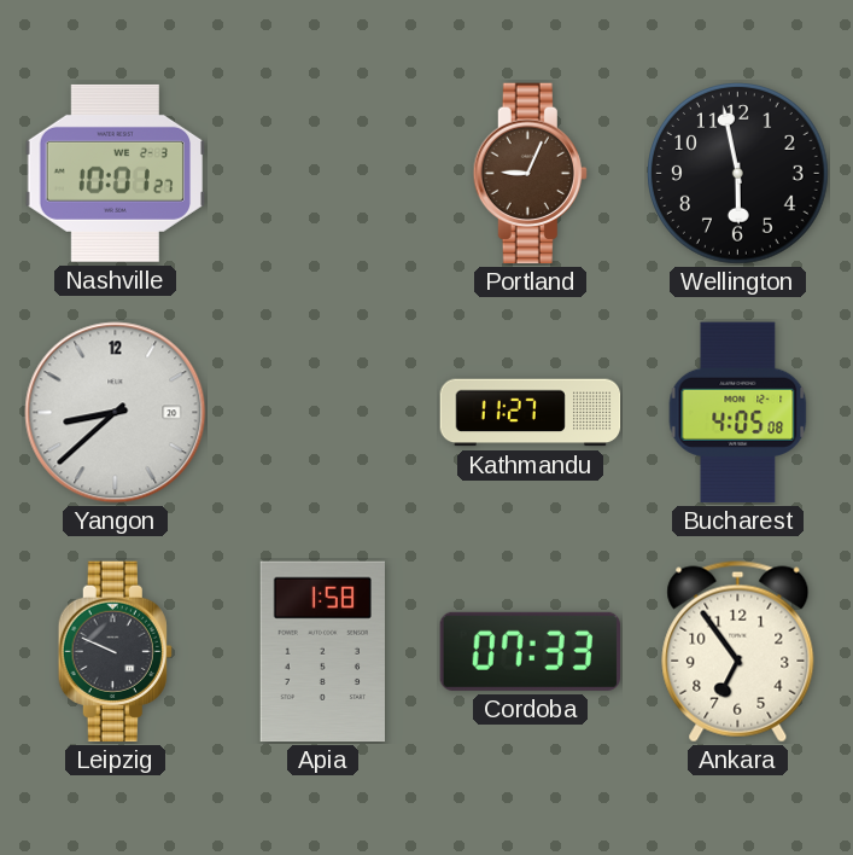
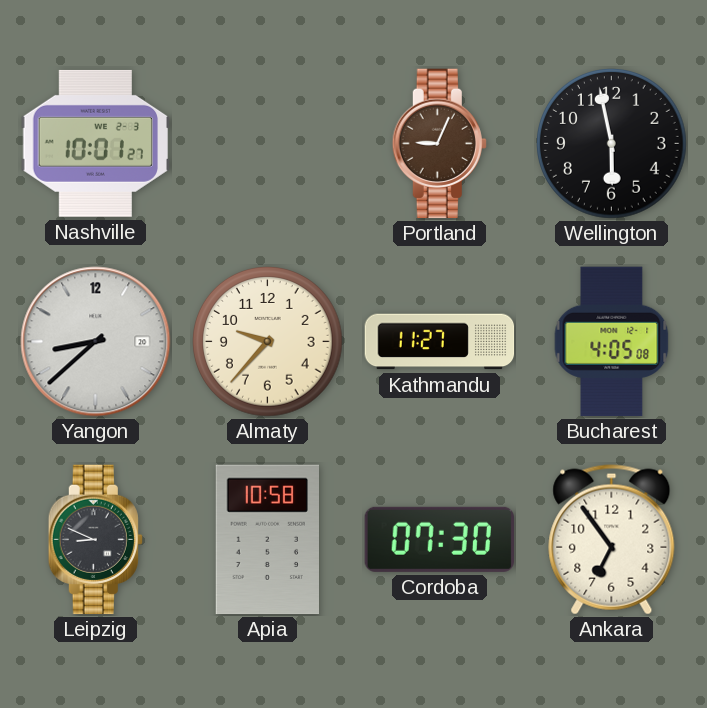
Almaty: none -> 9:37 (268, 342)
Leipzig: 9:49 -> 8:49 (95, 540)
Apia: 1:58 -> 10:58 (267, 540)
Cordoba: 07:33 -> 07:30 (439, 539)
